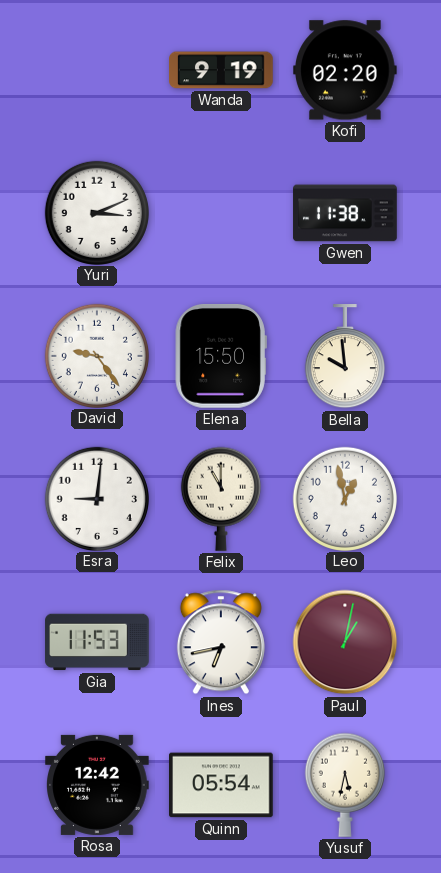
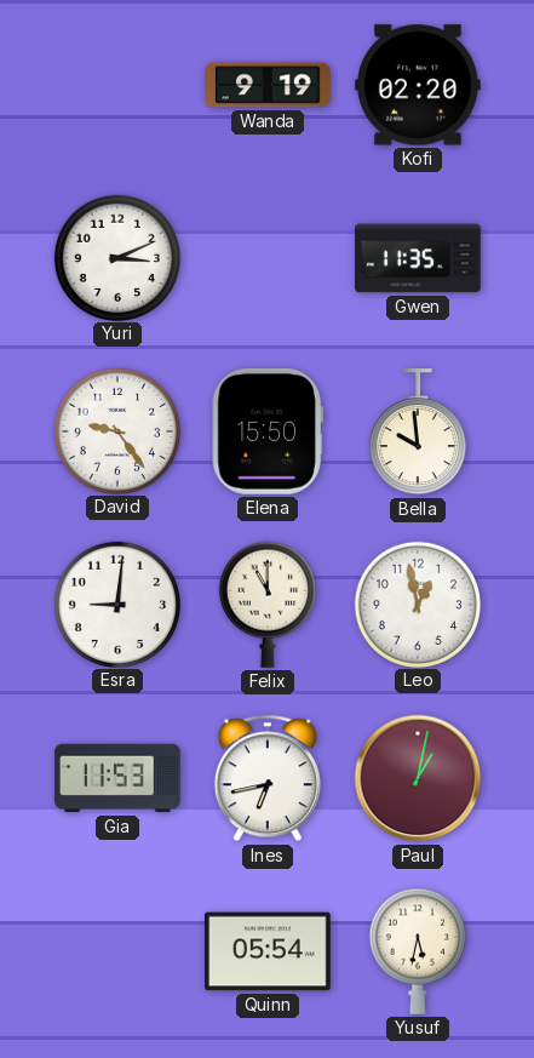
Gwen: 11:38 -> 11:35 (418, 258)
Rosa: 12:42 -> none (98, 785)
